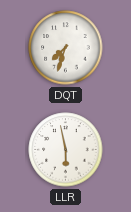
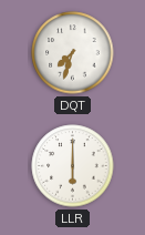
LLR: 5:58 -> 6:00 (73, 166)
